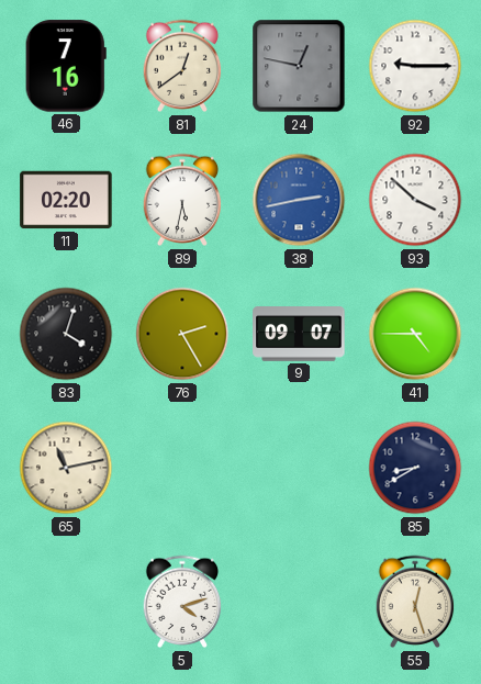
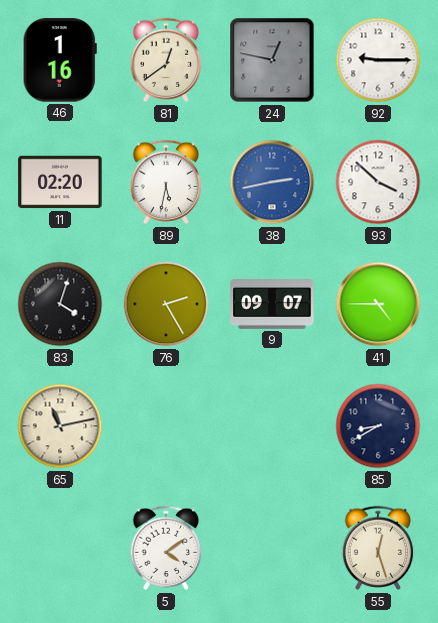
46: 7:16 -> 1:16 (60, 60)
5: 4:12 -> 4:09 (166, 548)
